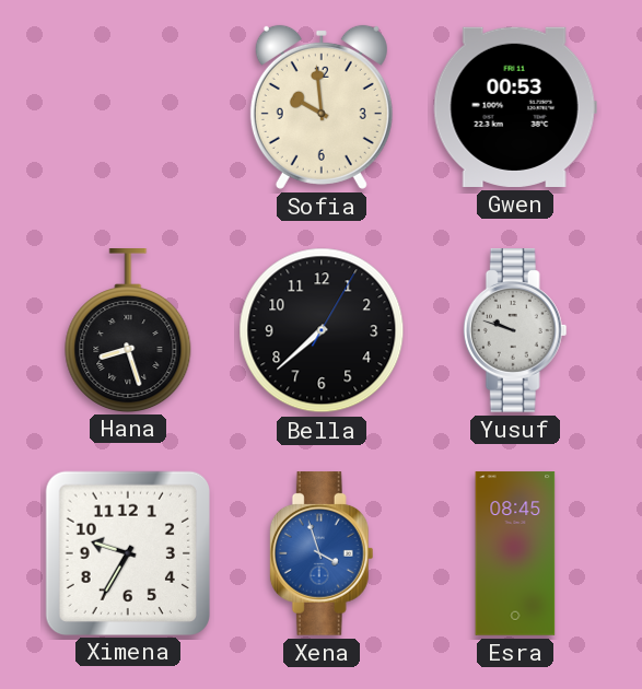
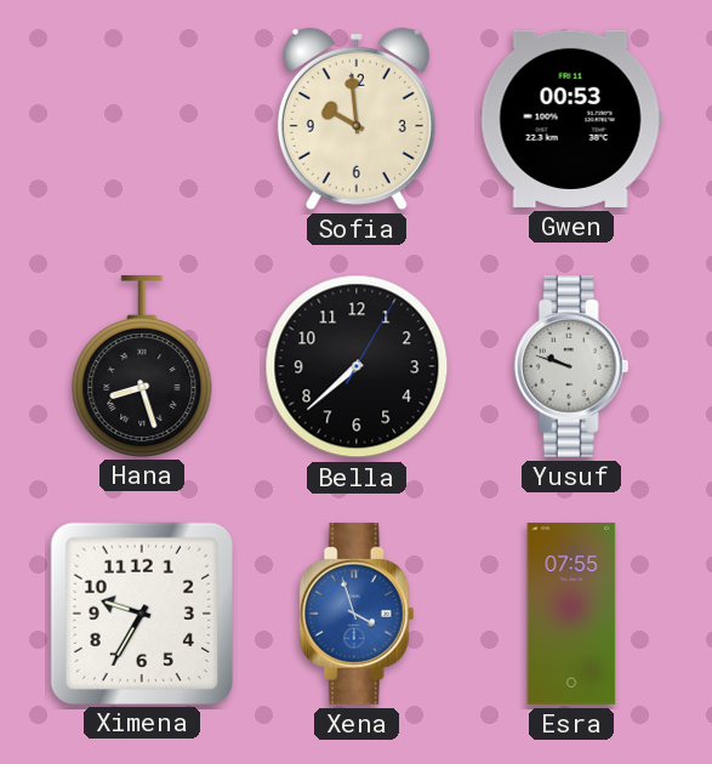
Esra: 08:45 -> 07:55 (571, 614)
